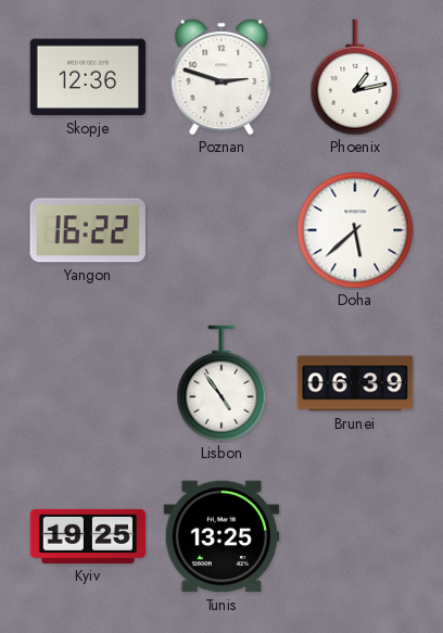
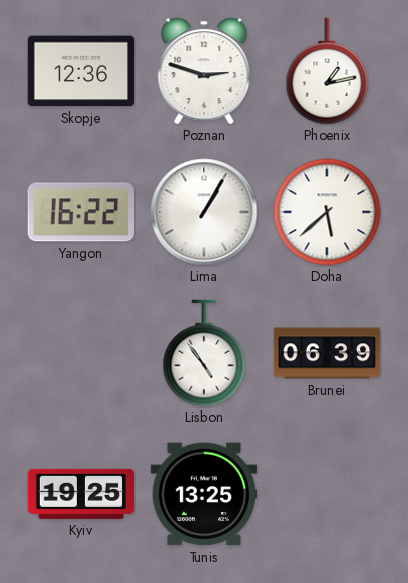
Lima: none -> 1:05 (204, 212)
